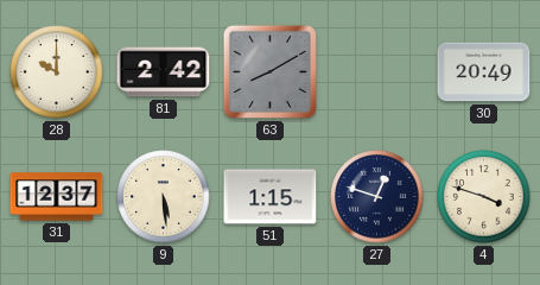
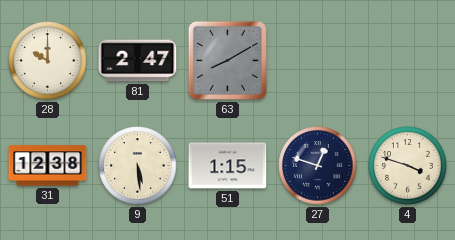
81: 2:42 -> 2:47 (138, 61)
30: 20:49 -> none (484, 72)
31: 12:37 -> 12:38 (48, 166)
